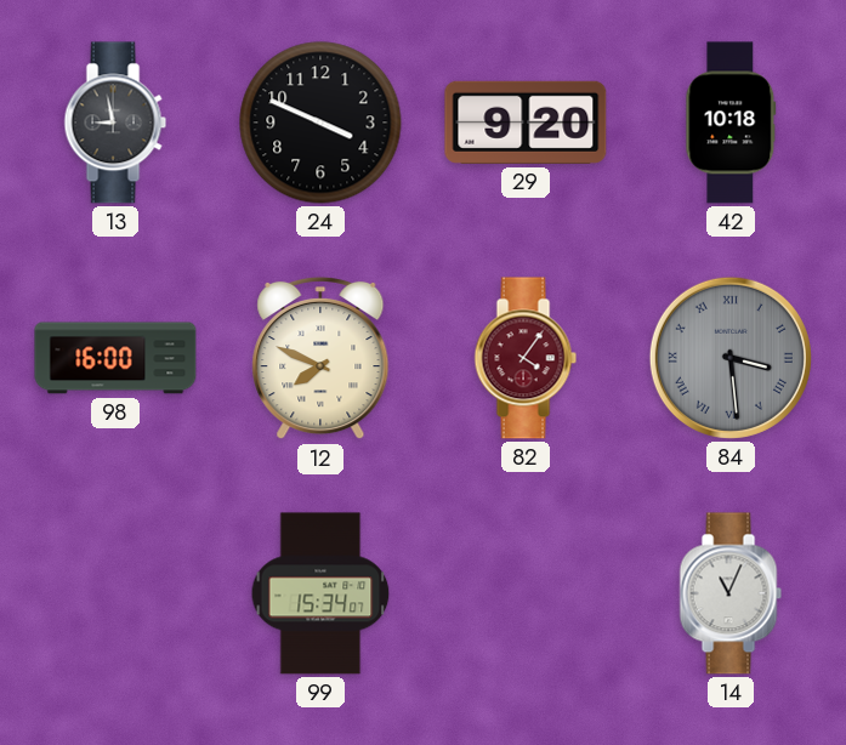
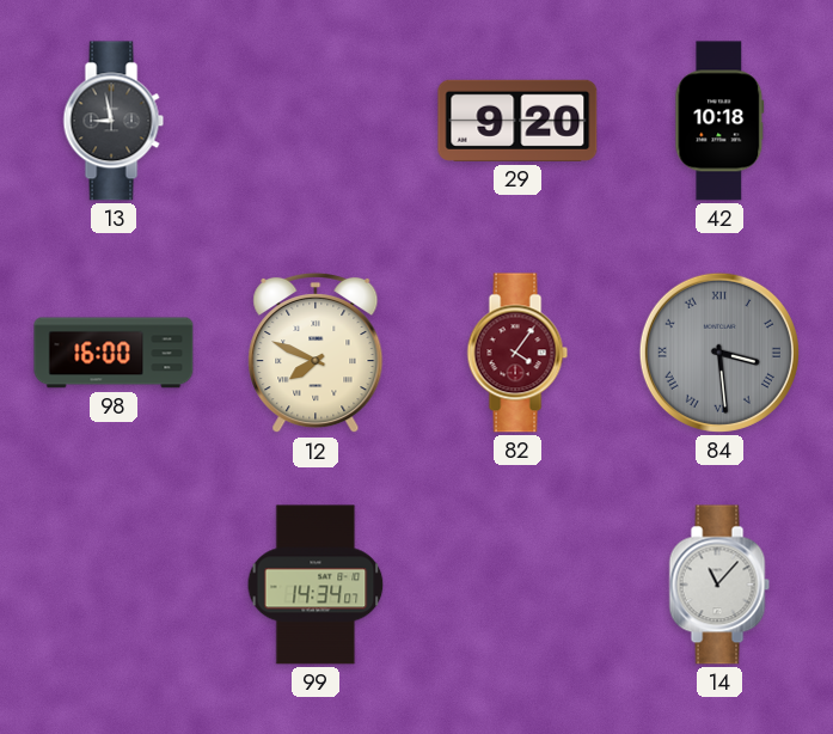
24: 3:49 -> none (320, 123)
99: 15:34 -> 14:34 (316, 585)
14: 11:04 -> 11:07 (719, 585)
